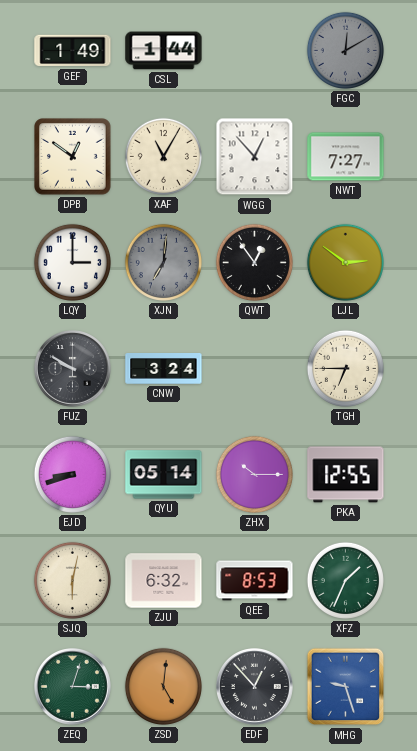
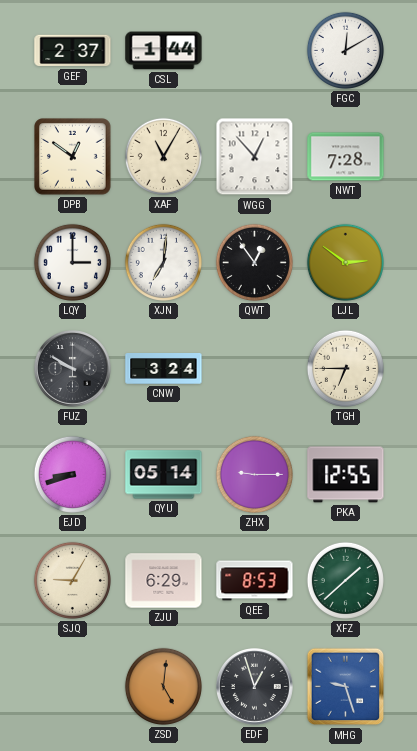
GEF: 1:49 -> 2:37 (73, 51)
FGC dial: grey -> white (345, 50)
NWT: 7:27 -> 7:28 (346, 157)
XJN dial: grey -> white (163, 262)
ZHX: 10:15 -> 9:15 (254, 474)
SJQ: 6:02 -> 9:05 (72, 580)
ZJU: 6:32 -> 6:29 (164, 581)
XFZ: 1:34 -> 1:38 (345, 580)
ZEQ: 3:03 -> none (73, 687)
EDF: 12:53 -> 12:57 (255, 687)
